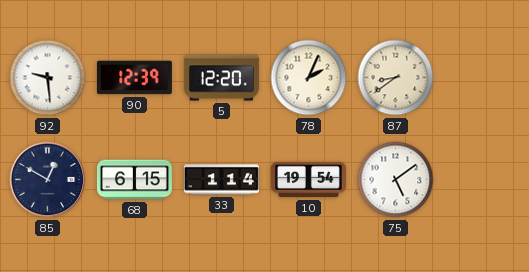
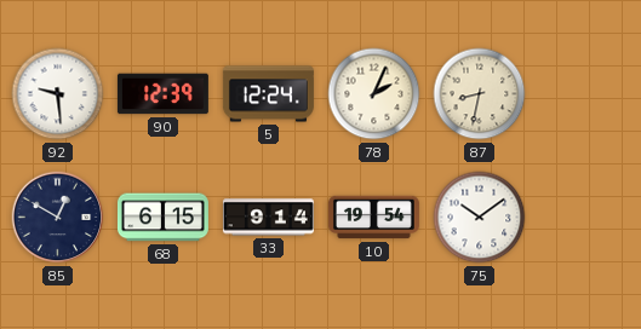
5: 12:20 -> 12:24 (268, 94)
87: 8:39 -> 8:32 (480, 94)
33: 1:14 -> 9:14 (268, 218)
75: 5:09 -> 10:09 (480, 218)
